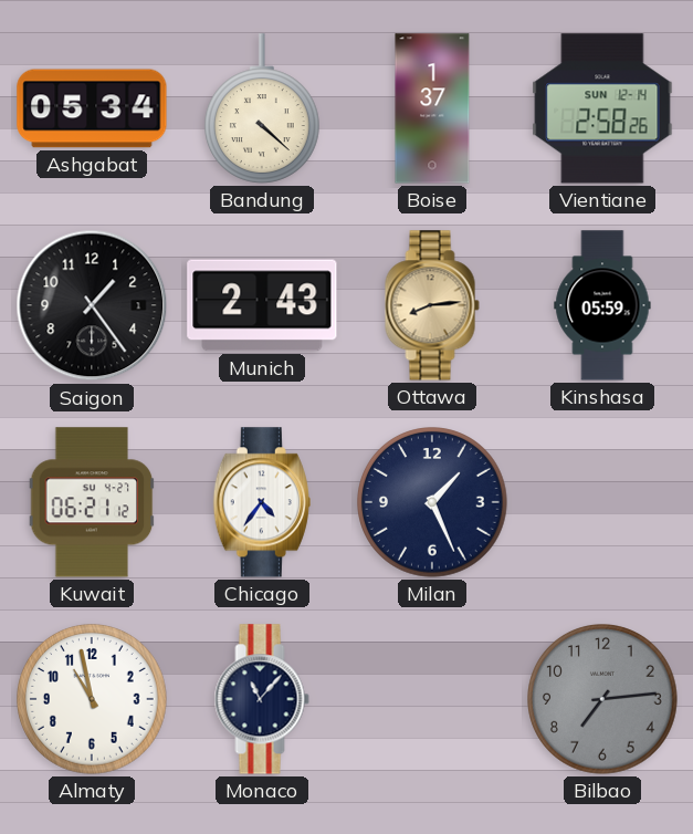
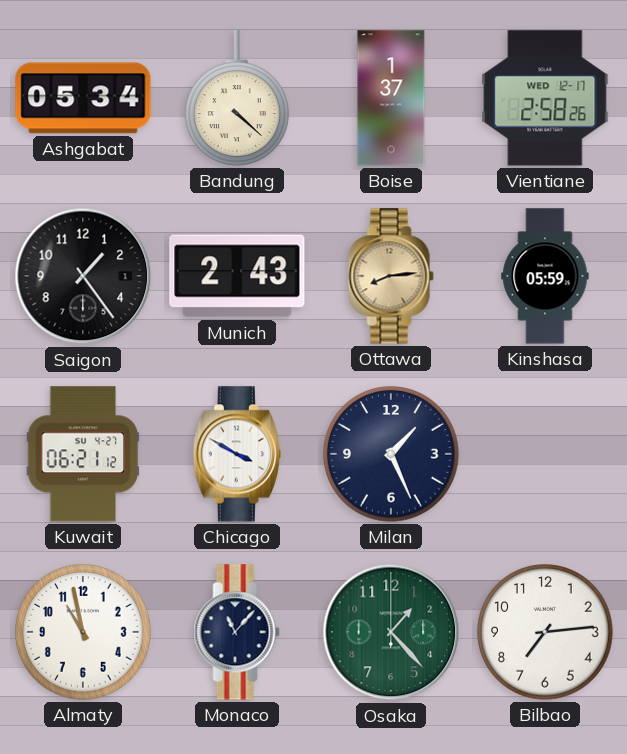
Vientiane date: SUN 12-14 -> WED 12-17 (545, 98)
Chicago: 4:36 -> 3:50 (237, 454)
Osaka: none -> 1:23 (391, 632)
Bilbao dial: grey -> white (546, 633)
